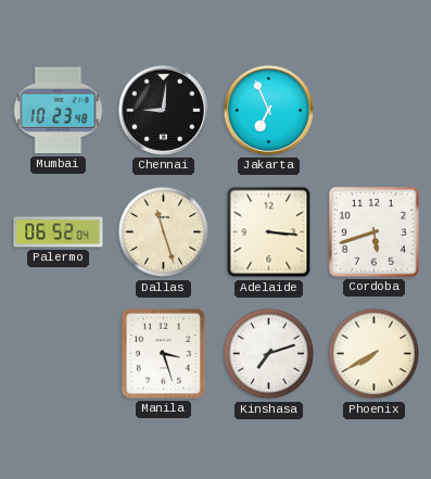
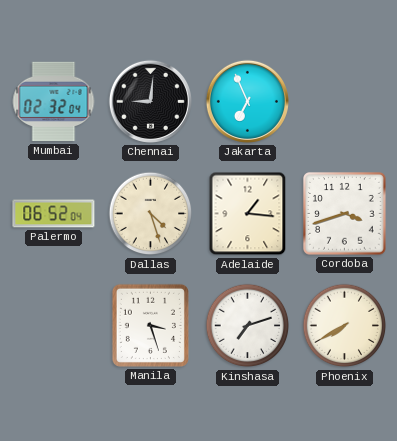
Mumbai: 10:23 -> 02:32 (54, 102)
Dallas: 11:27 -> 4:27 (151, 214)
Adelaide: 3:16 -> 1:16 (248, 214)
Cordoba: 5:42 -> 3:42 (345, 214)
